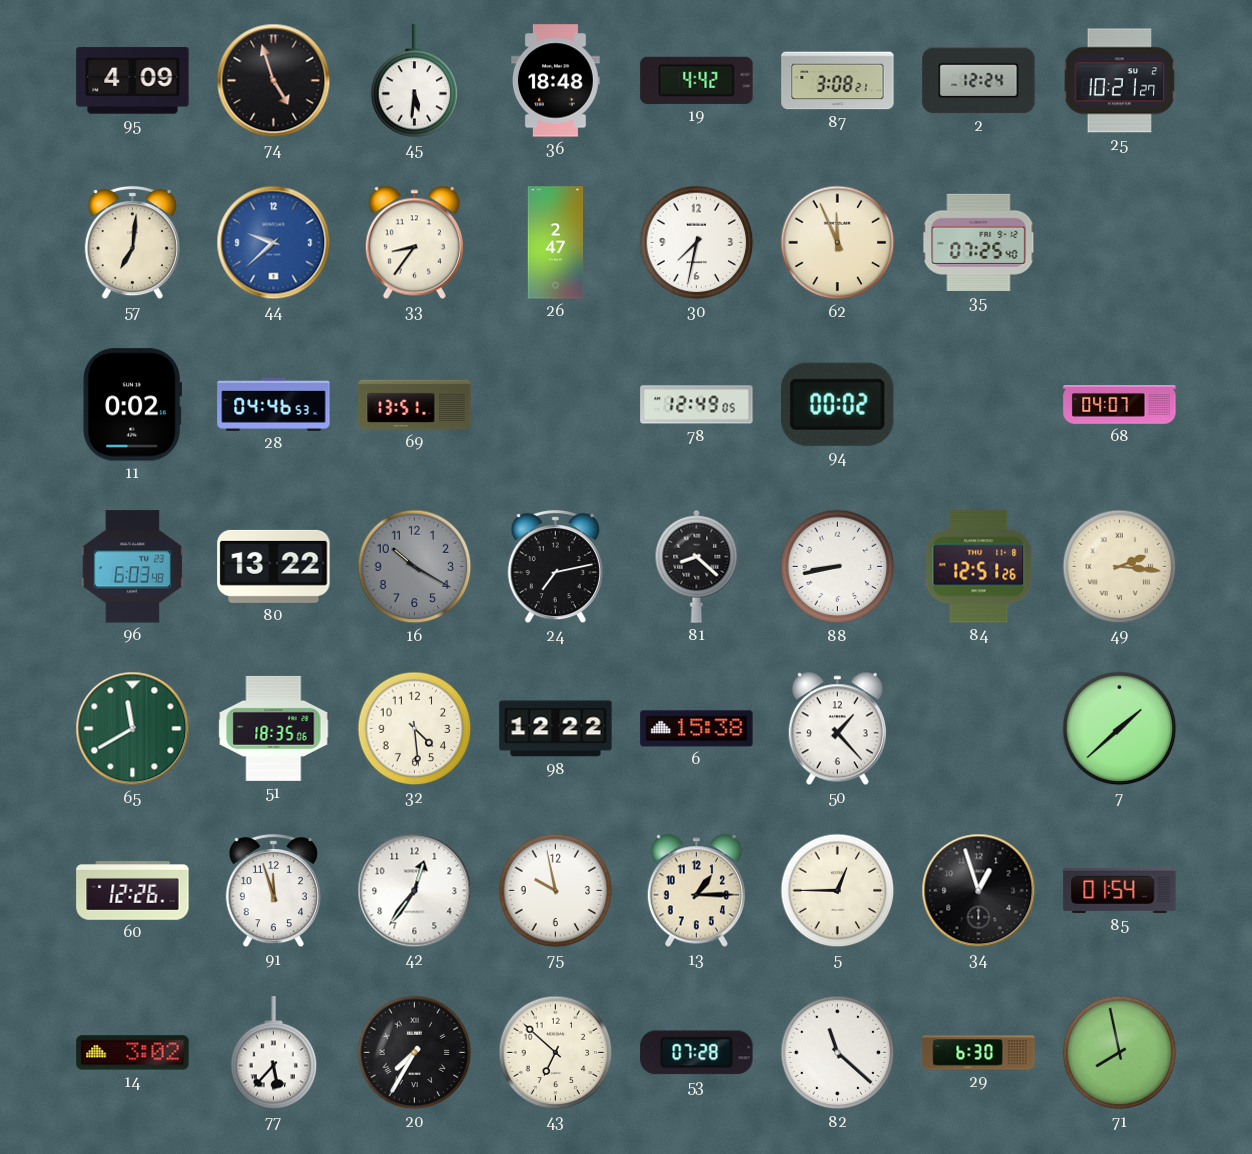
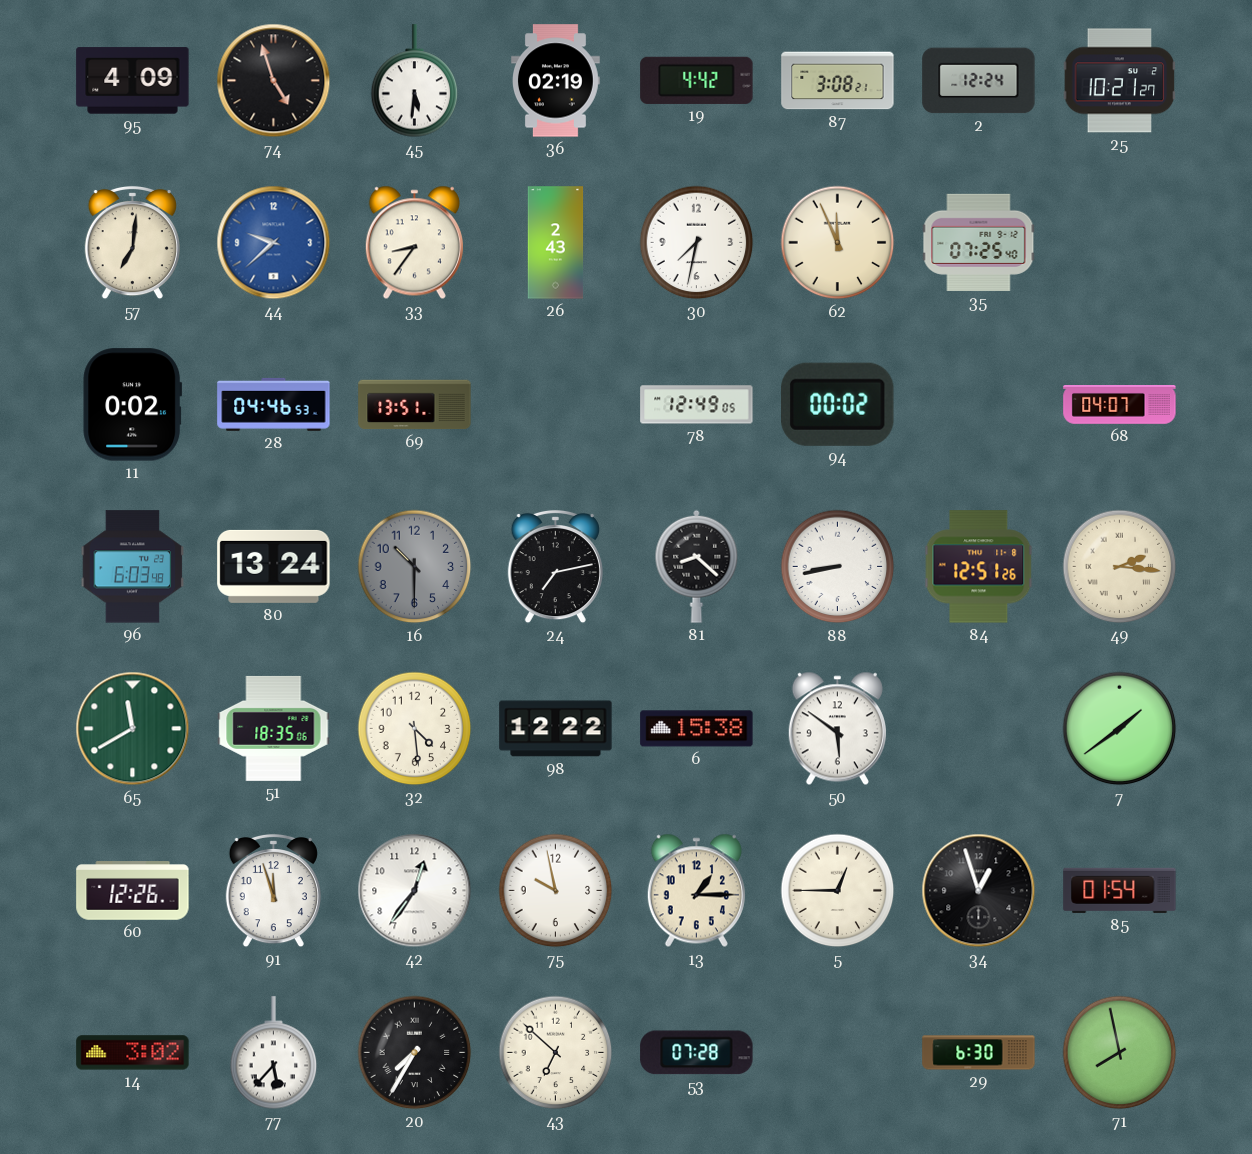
36: 18:48 -> 02:19 (556, 81)
26: 2:47 -> 2:43 (556, 243)
80: 13:22 -> 13:24 (274, 566)
16: 10:20 -> 10:30 (415, 567)
50: 1:23 -> 5:51 (837, 729)
7: 1:38 -> 1:39 (1120, 729)
82: 11:22 -> none (838, 1053)
